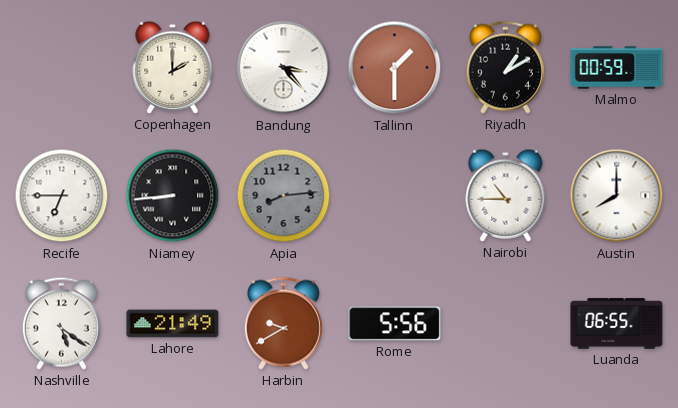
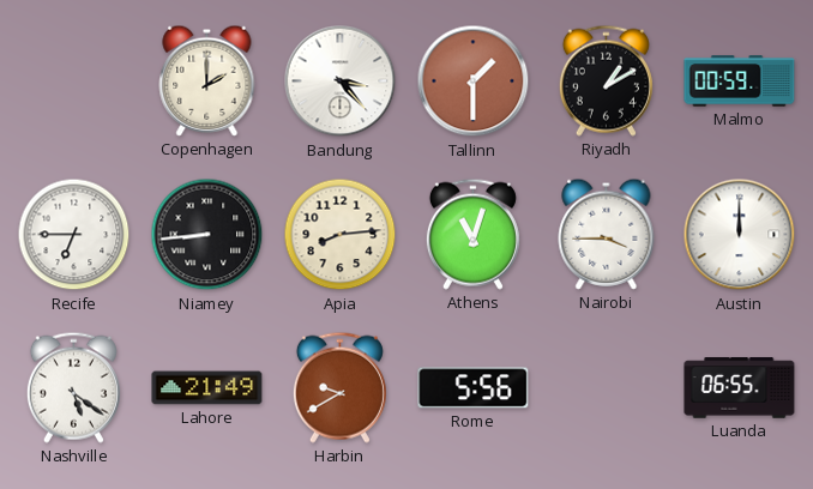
Apia dial: grey -> cream (341, 235)
Athens: none -> 11:03 (472, 234)
Nairobi: 10:45 -> 3:45 (607, 234)
Austin: 8:00 -> 12:00 (740, 235)
